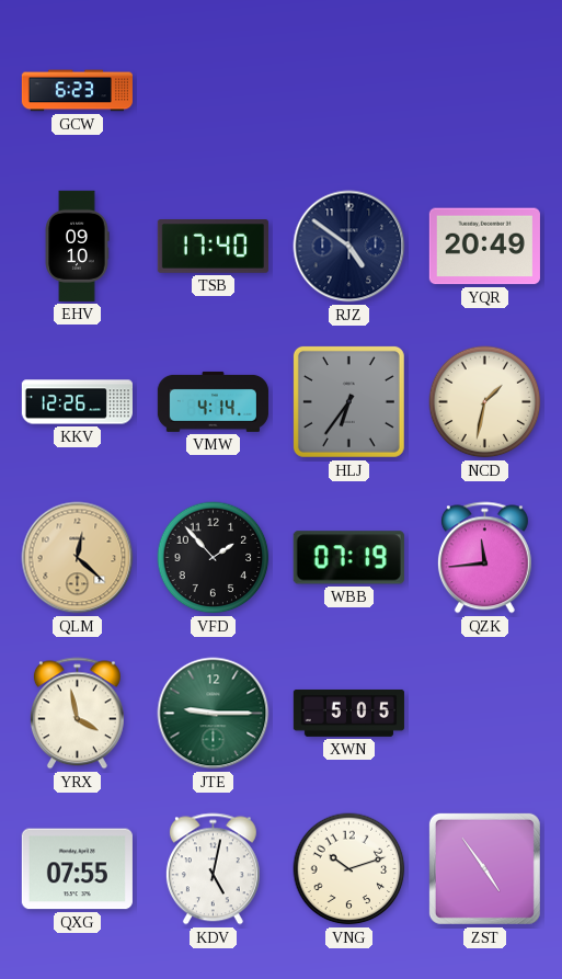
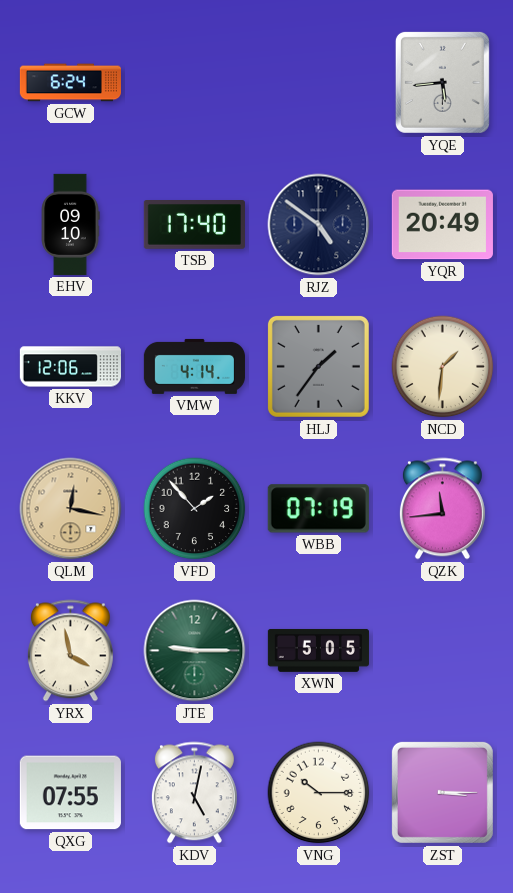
GCW: 6:23 -> 6:24 (70, 83)
YQE: none -> 5:44 (442, 82)
KKV: 12:26 -> 12:06 (70, 367)
HLJ: 6:36 -> 1:36 (318, 366)
NCD: 1:32 -> 1:31 (443, 367)
QLM: 12:22 -> 12:17 (71, 509)
VNG: 10:12 -> 10:15 (319, 793)
ZST: 4:54 -> 3:15 (442, 792)
